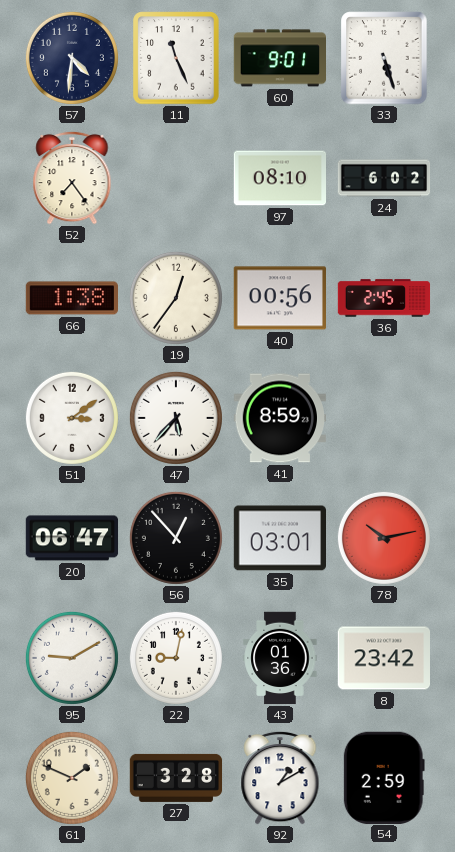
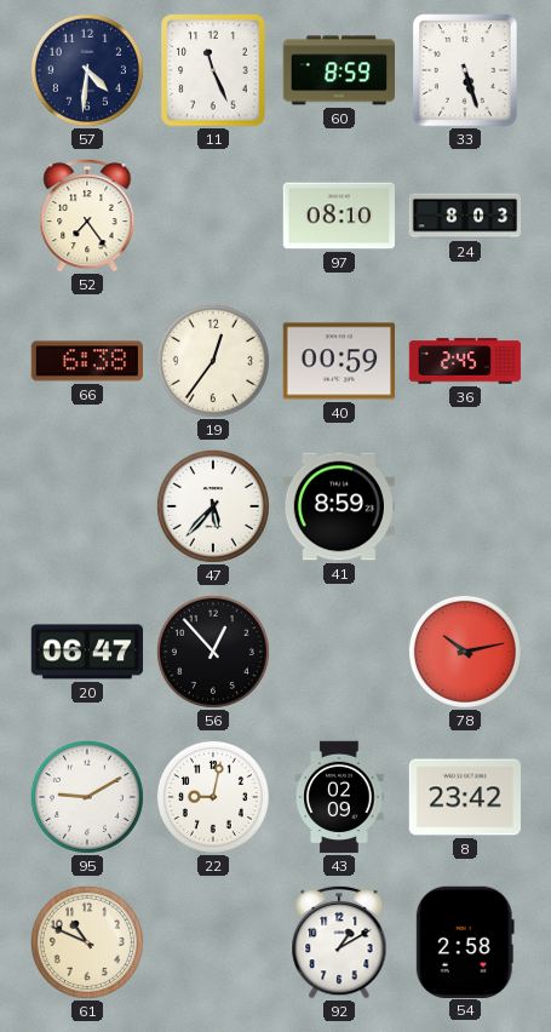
60: 9:01 -> 8:59 (338, 70)
24: 6:02 -> 8:03 (465, 216)
66: 1:38 -> 6:38 (86, 361)
40: 00:56 -> 00:59 (338, 361)
51: 3:09 -> none (72, 418)
35: 03:01 -> none (279, 538)
43: 01:36 -> 02:09 (339, 797)
61: 1:49 -> 10:49 (87, 942)
27: 3:28 -> none (176, 778)
54: 2:59 -> 2:58 (465, 941)
